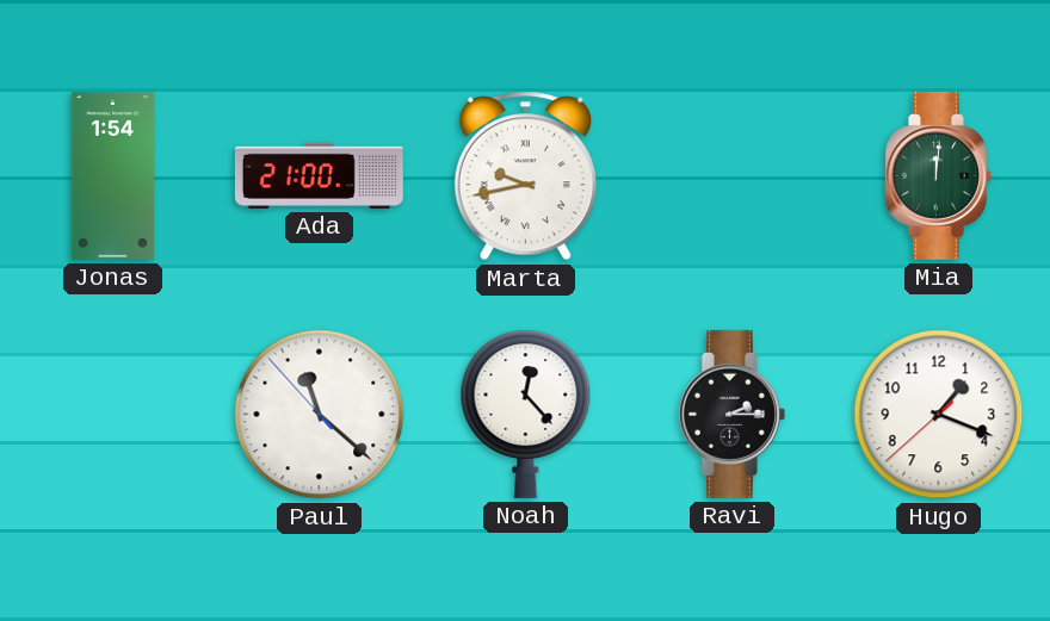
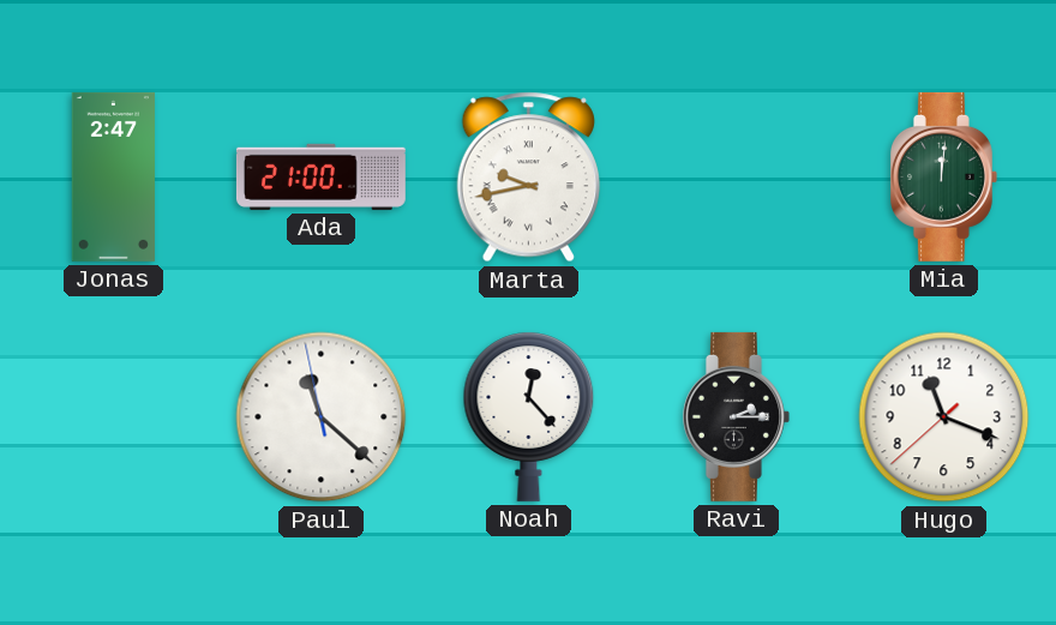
Jonas: 1:54 -> 2:47 (113, 176)
Paul: 11:21:53 -> 11:21:58 (322, 417)
Hugo: 1:18 -> 11:18 (944, 417)
